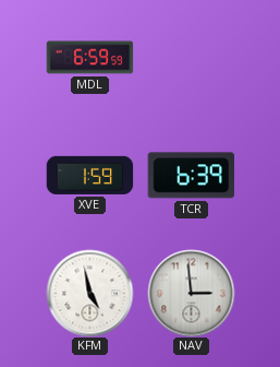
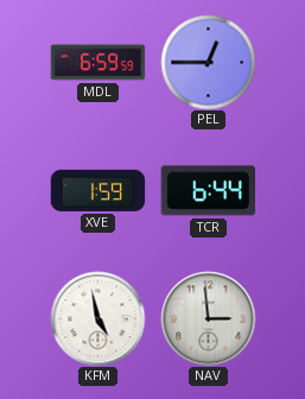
PEL: none -> 12:45 (208, 62)
TCR: 6:39 -> 6:44 (208, 191)
